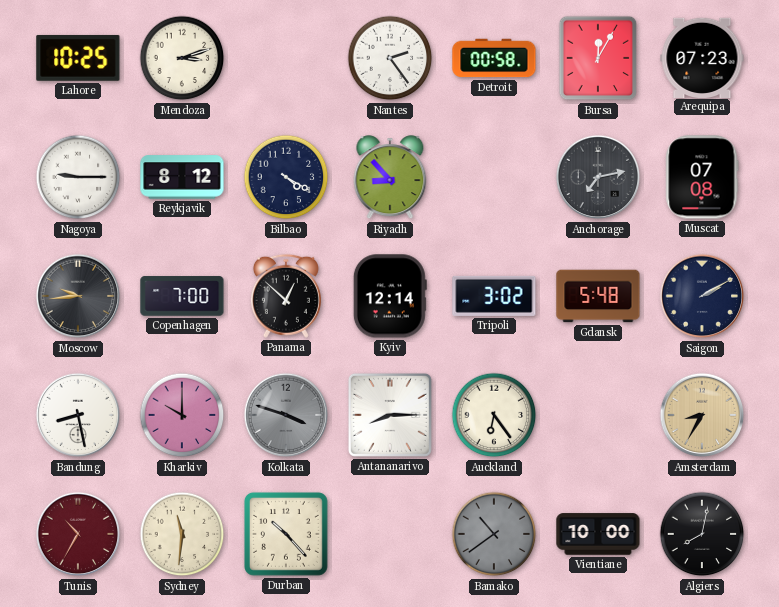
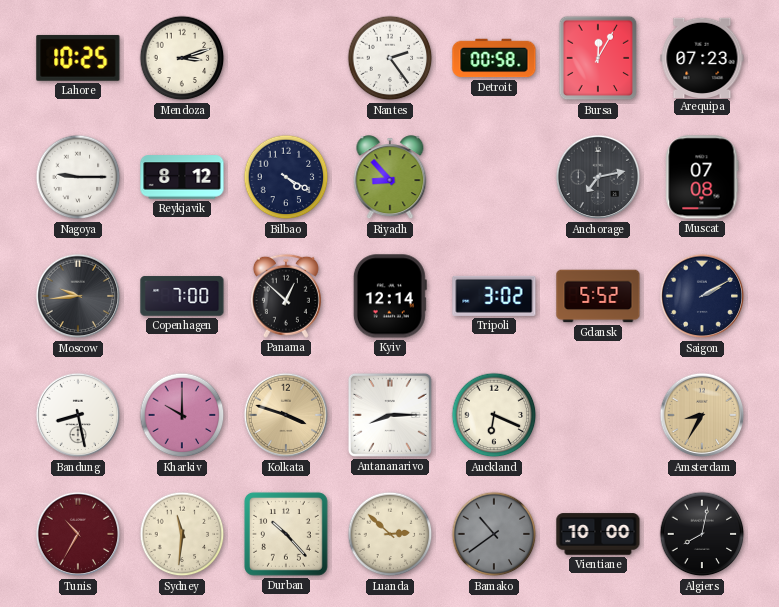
Gdansk: 5:48 -> 5:52 (598, 296)
Kolkata dial: grey -> champagne (286, 415)
Auckland: 6:24 -> 6:19 (494, 415)
Luanda: none -> 2:52 (390, 534)
